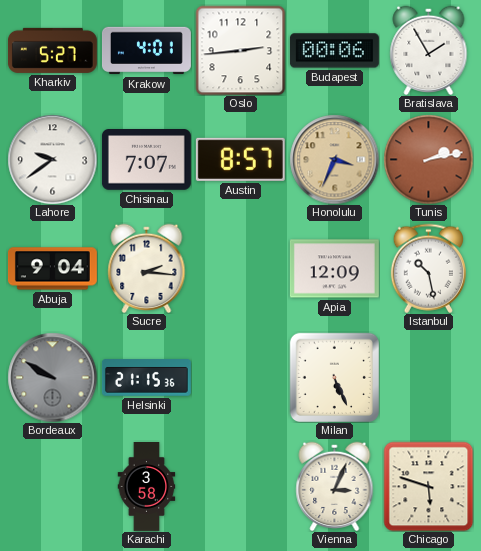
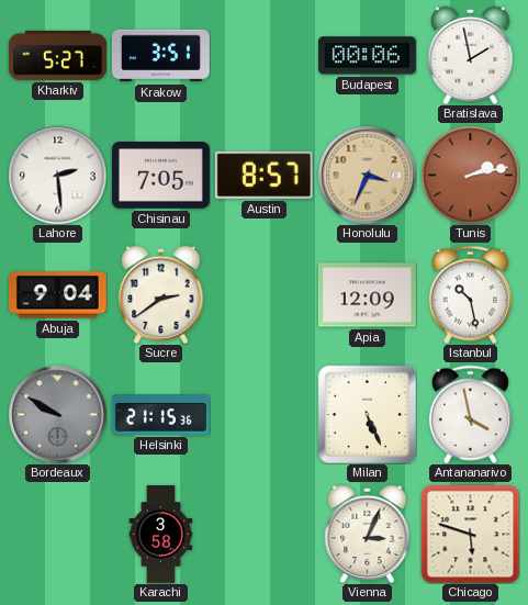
Krakow: 4:01 -> 3:51 (160, 56)
Oslo: 2:44 -> none (240, 50)
Bratislava: 1:55 -> 1:58 (471, 55)
Lahore: 9:39 -> 2:29 (57, 175)
Chisinau: 7:07 -> 7:05 (160, 176)
Sucre: 2:16 -> 2:39 (161, 294)
Antananarivo: none -> 3:58 (470, 414)
